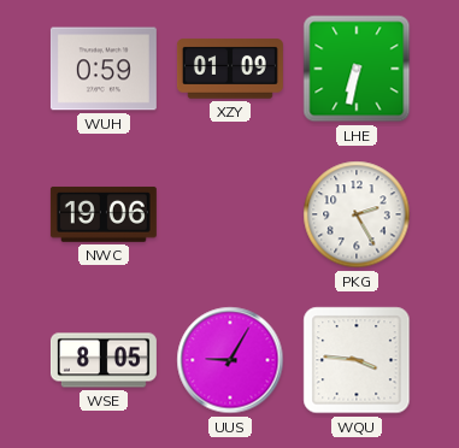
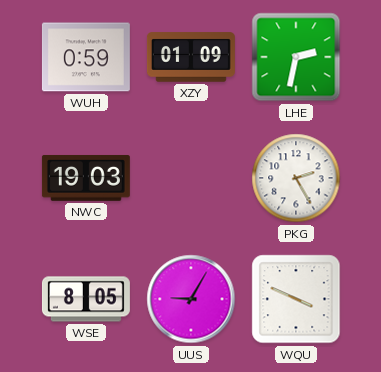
LHE: 6:32 -> 2:32 (296, 57)
NWC: 19:06 -> 19:03 (86, 178)
WQU: 3:46 -> 3:49 (296, 299)
